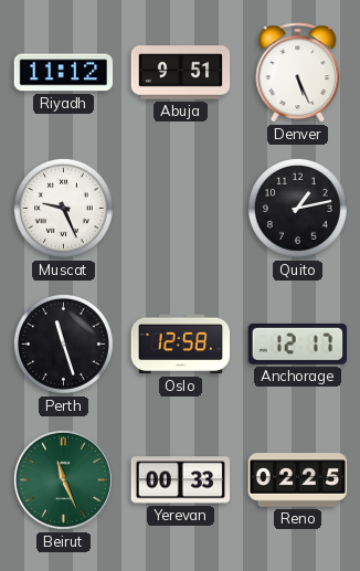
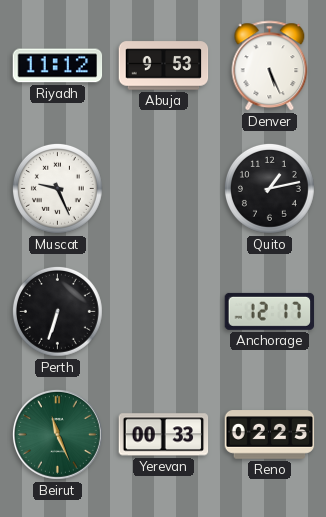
Abuja: 9:51 -> 9:53 (164, 66)
Perth: 11:27 -> 6:33 (57, 311)
Oslo: 12:58 -> none (181, 345)
